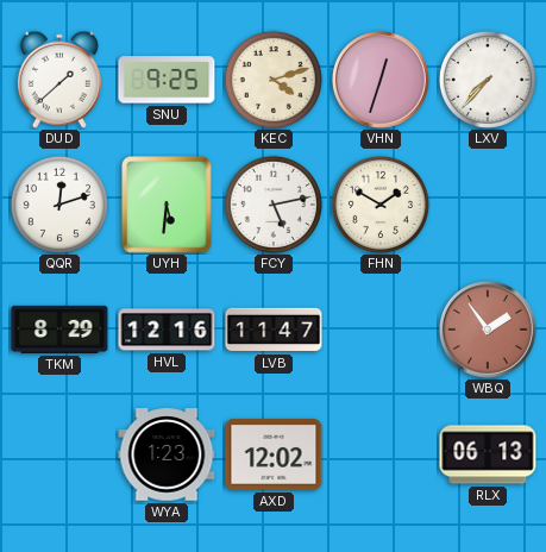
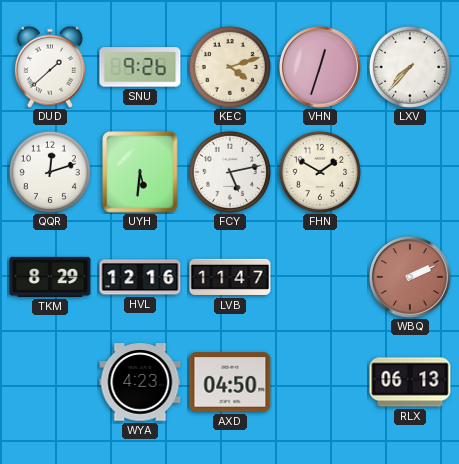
SNU: 9:25 -> 9:26 (140, 67)
WBQ: 1:54 -> 2:11 (410, 277)
WYA: 1:23 -> 4:23 (140, 382)
AXD: 12:02 -> 04:50 (230, 382)
